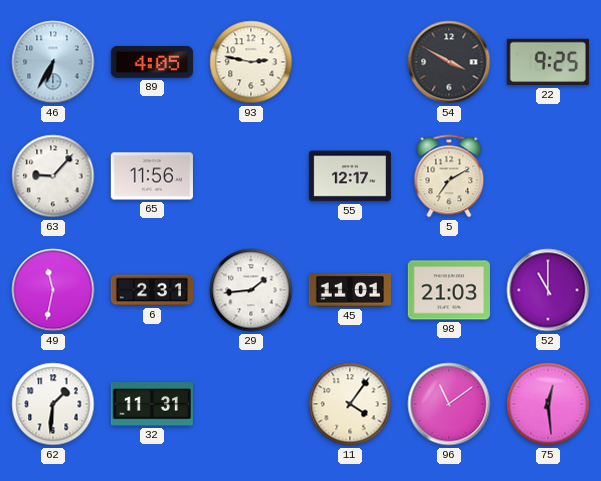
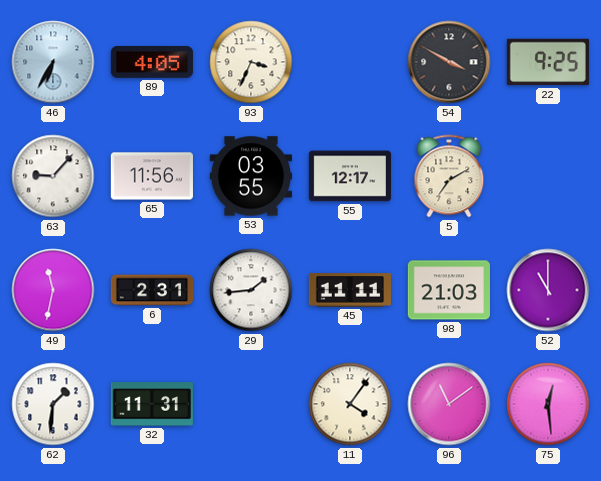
93: 2:47 -> 3:34 (251, 62)
53: none -> 03:55 (250, 176)
45: 11:01 -> 11:11 (349, 290)
